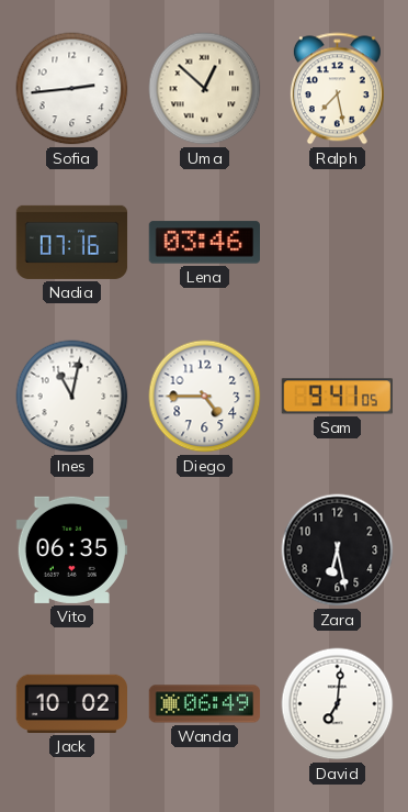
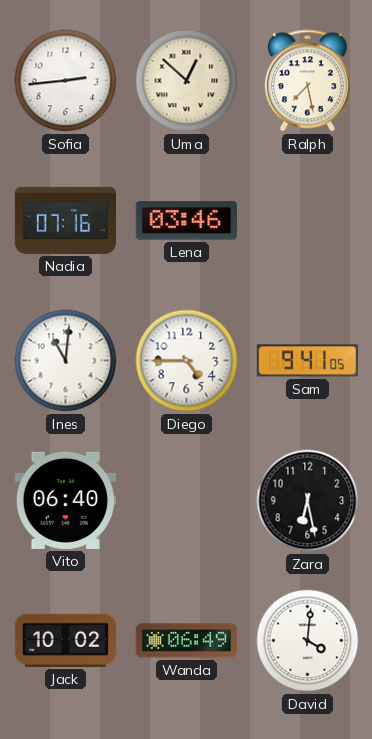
Ines: 11:02 -> 11:01 (66, 361)
Vito: 06:35 -> 06:40 (65, 500)
David: 7:01 -> 4:01 (308, 641)
